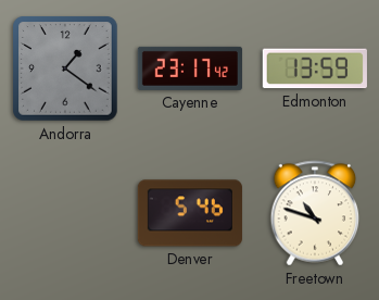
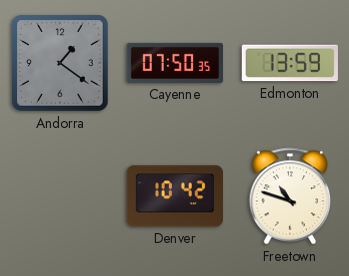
Cayenne: 23:17 -> 07:50 (174, 63)
Denver: 5:46 -> 10:42 (175, 196)
